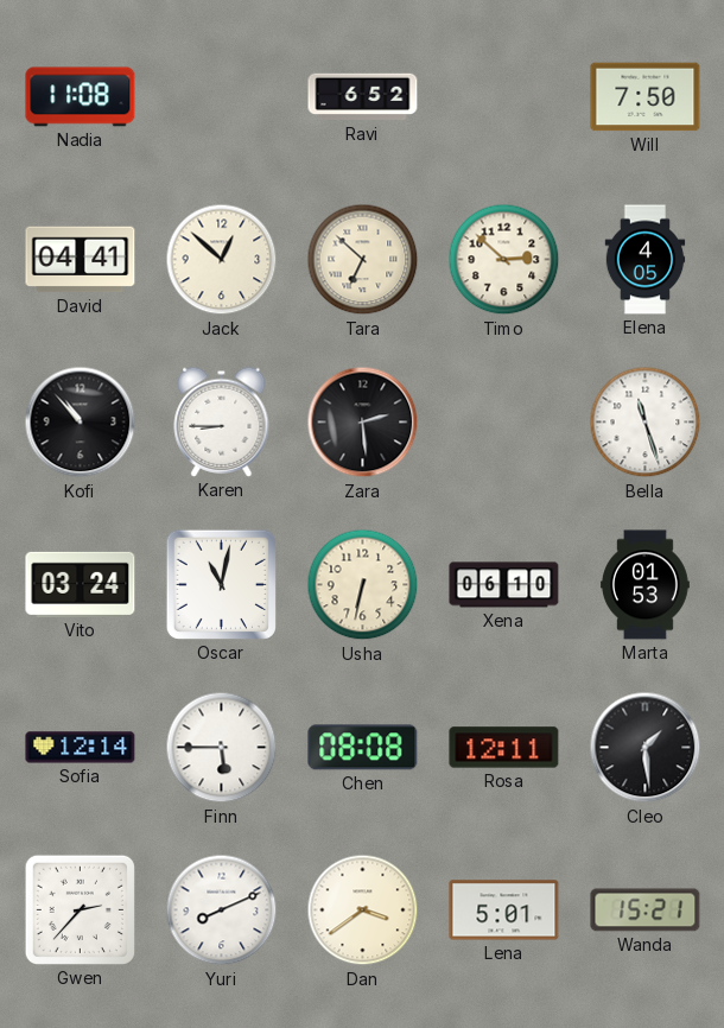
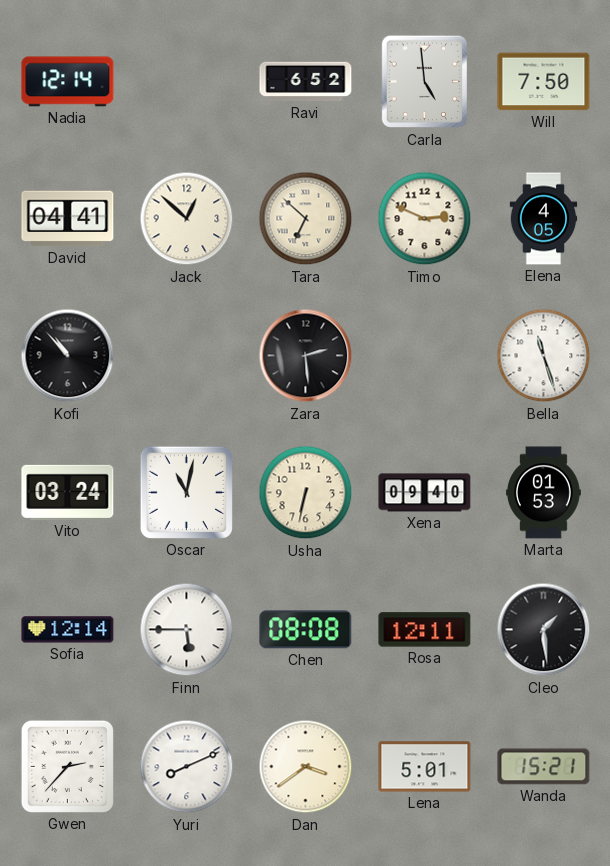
Nadia: 11:08 -> 12:14 (68, 82)
Carla: none -> 4:59 (424, 82)
Timo: 2:52 -> 2:49 (425, 219)
Karen: 8:45 -> none (222, 421)
Xena: 06:10 -> 09:40 (425, 493)
